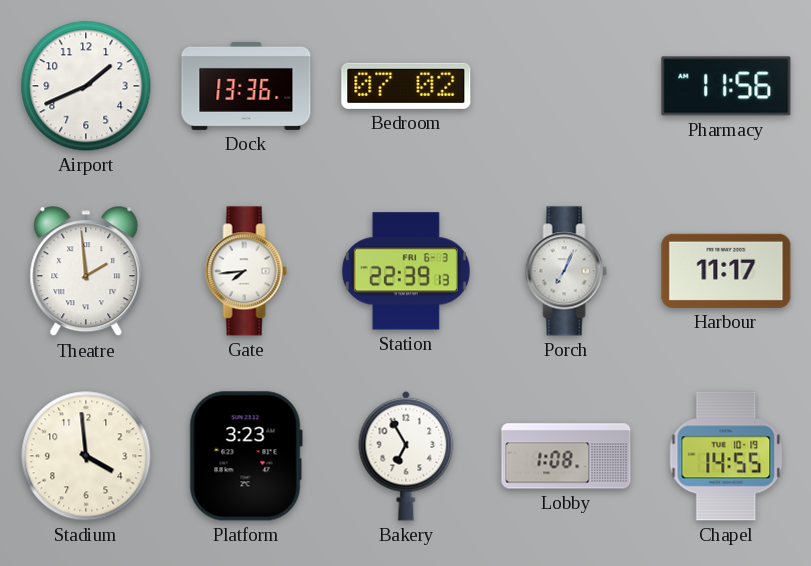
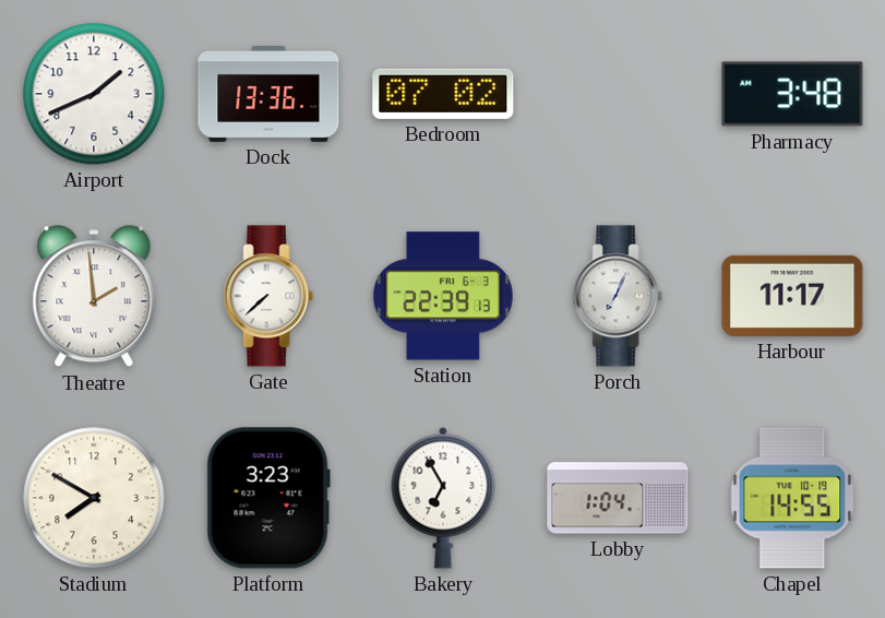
Pharmacy: 11:56 -> 3:48 (792, 94)
Gate: 7:44 -> 7:38 (268, 296)
Stadium: 3:59 -> 7:50 (94, 498)
Lobby: 1:08 -> 1:04 (618, 498)
